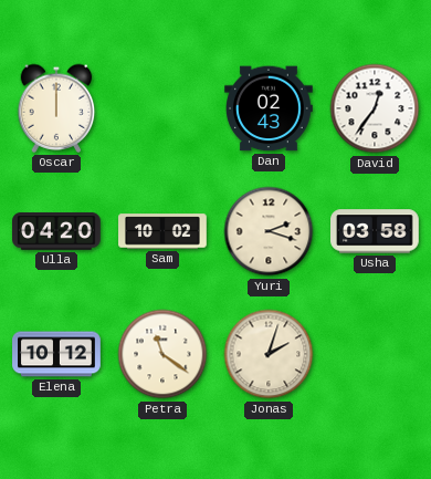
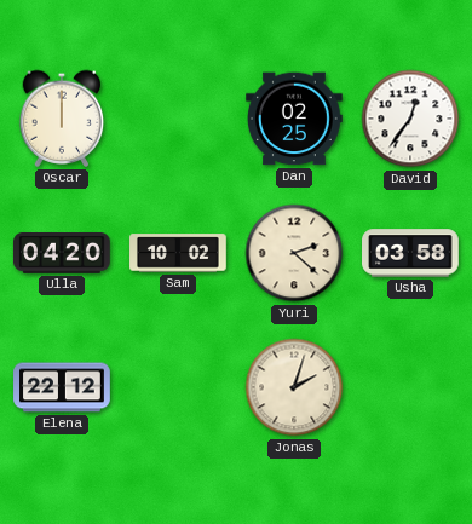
Dan: 02:43 -> 02:25 (295, 119)
Yuri: 2:18 -> 2:22 (294, 253)
Elena: 10:12 -> 22:12 (62, 387)
Petra: 11:21 -> none (162, 354)
